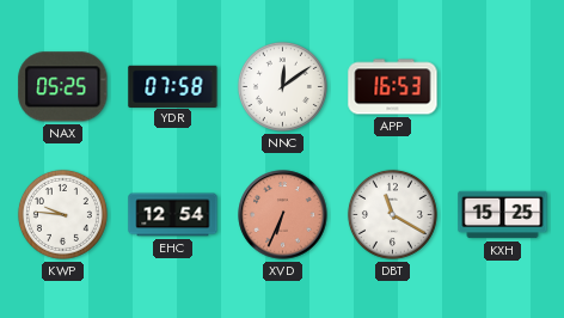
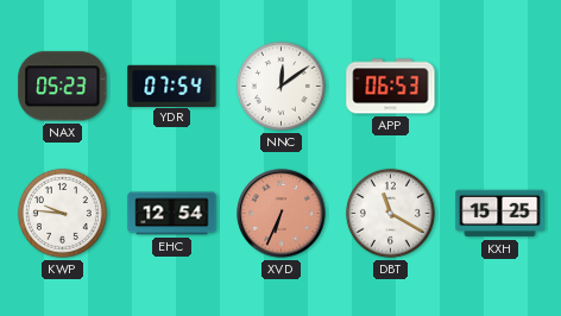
NAX: 05:25 -> 05:23 (63, 87)
YDR: 07:58 -> 07:54 (172, 86)
APP: 16:53 -> 06:53 (391, 87)
